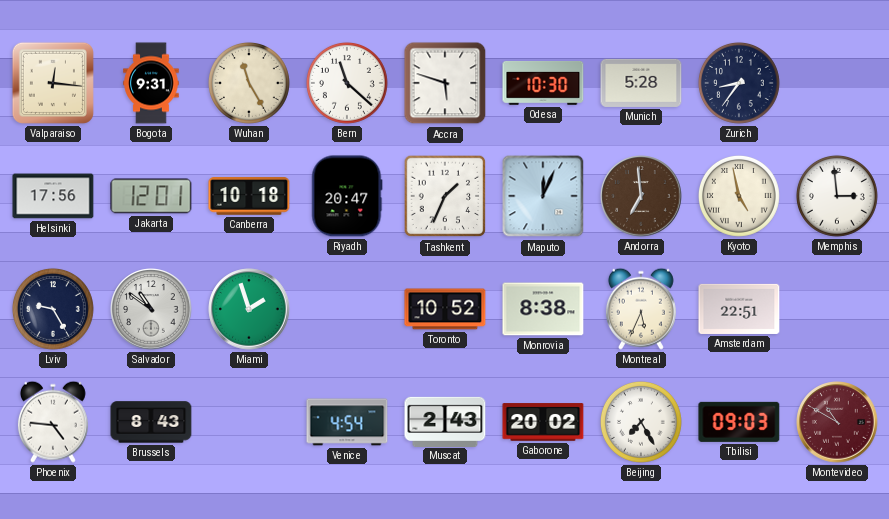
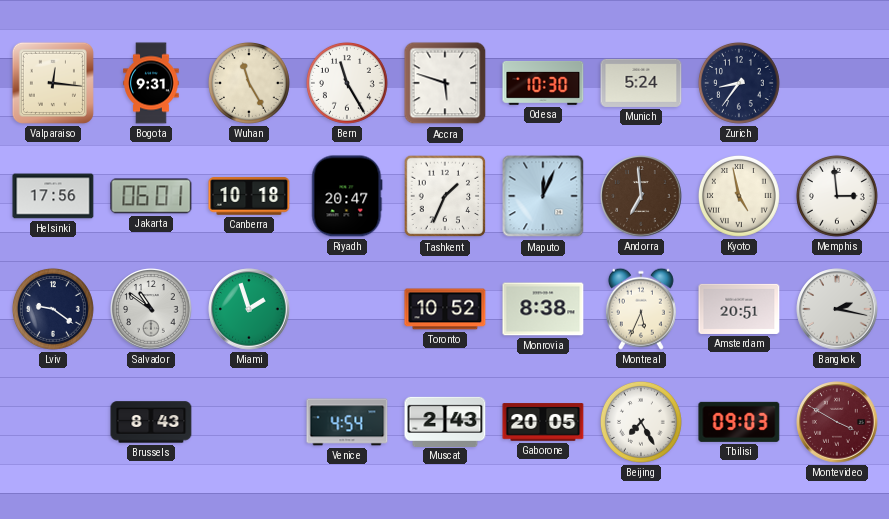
Bern: 11:22 -> 11:25 (347, 83)
Munich: 5:28 -> 5:24 (641, 83)
Jakarta: 12:01 -> 06:01 (151, 196)
Lviv: 9:25 -> 9:21 (53, 309)
Amsterdam: 22:51 -> 20:51 (739, 309)
Bangkok: none -> 2:17 (837, 309)
Phoenix: 4:46 -> none (53, 422)
Gaborone: 20:02 -> 20:05 (543, 422)
Montevideo: 10:50 -> 3:50 (837, 422)
